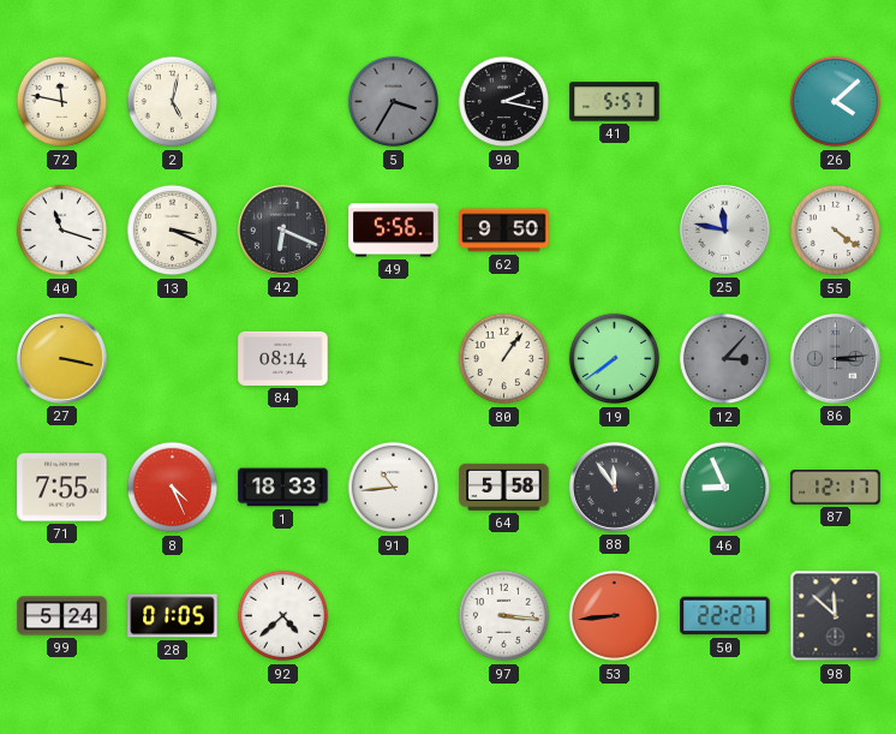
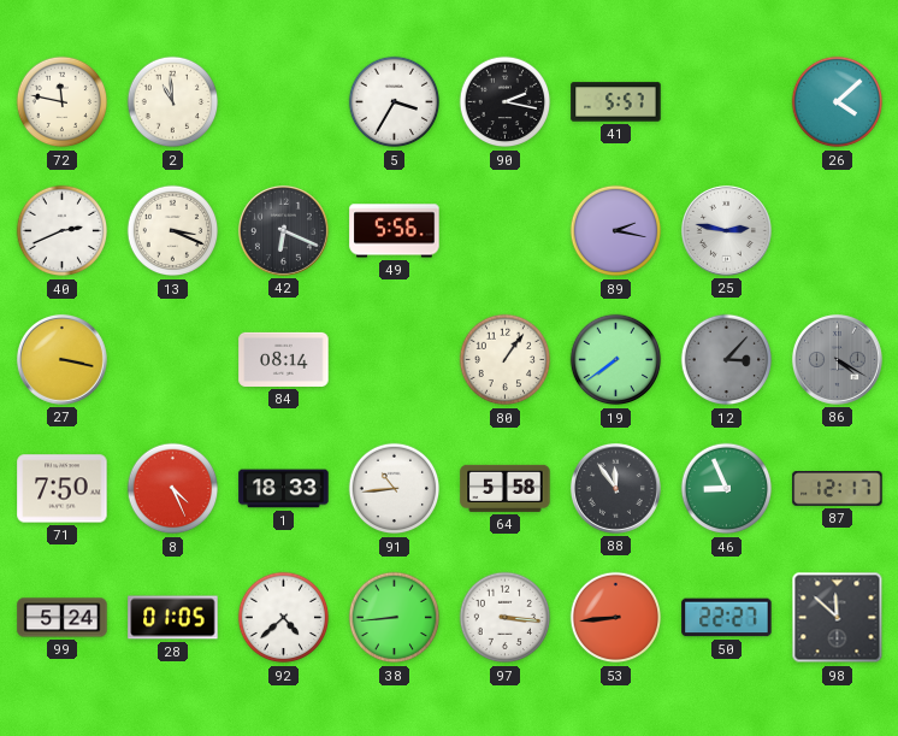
2: 5:02 -> 10:59 (173, 102)
5 dial: grey -> white (395, 102)
40: 11:18 -> 2:41 (63, 231)
62: 9:50 -> none (504, 231)
89: none -> 2:17 (616, 231)
25: 11:47 -> 2:47 (726, 230)
55: 4:21 -> none (836, 231)
86: 3:14 -> 4:20 (837, 359)
71: 7:55 -> 7:50 (63, 489)
38: none -> 8:44 (395, 618)
